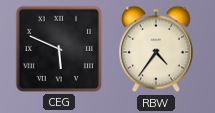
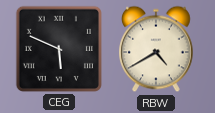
RBW: 4:36 -> 4:40 (156, 49)
